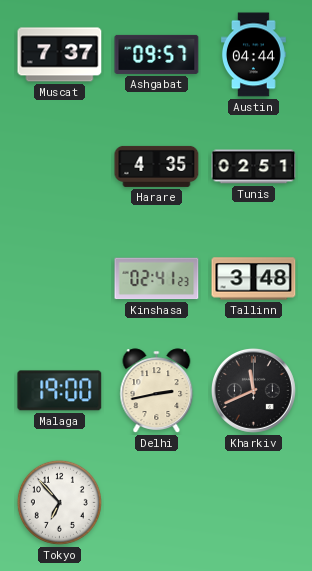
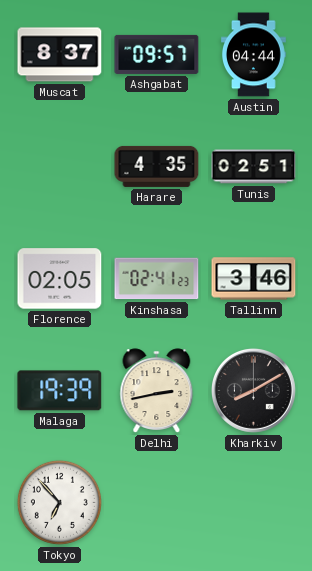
Muscat: 7:37 -> 8:37 (60, 55)
Florence: none -> 02:05 (60, 279)
Tallinn: 3:48 -> 3:46 (254, 279)
Malaga: 19:00 -> 19:39 (60, 391)
Kharkiv: 11:41 -> 8:10 (253, 390)
